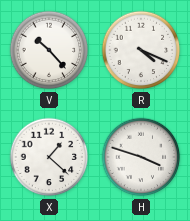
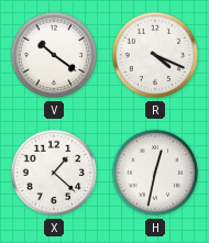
V: 10:23 -> 10:21 (54, 55)
H: 3:48 -> 12:32 (155, 173)
